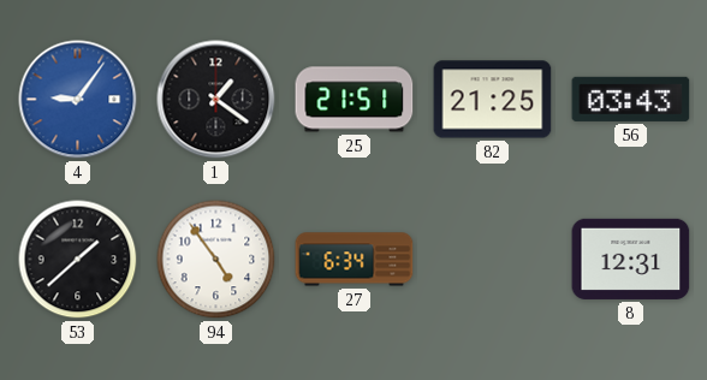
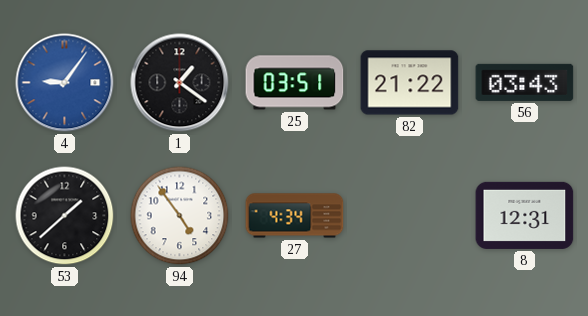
25: 21:51 -> 03:51 (295, 83)
82: 21:25 -> 21:22 (410, 83)
27: 6:34 -> 4:34 (295, 216)
